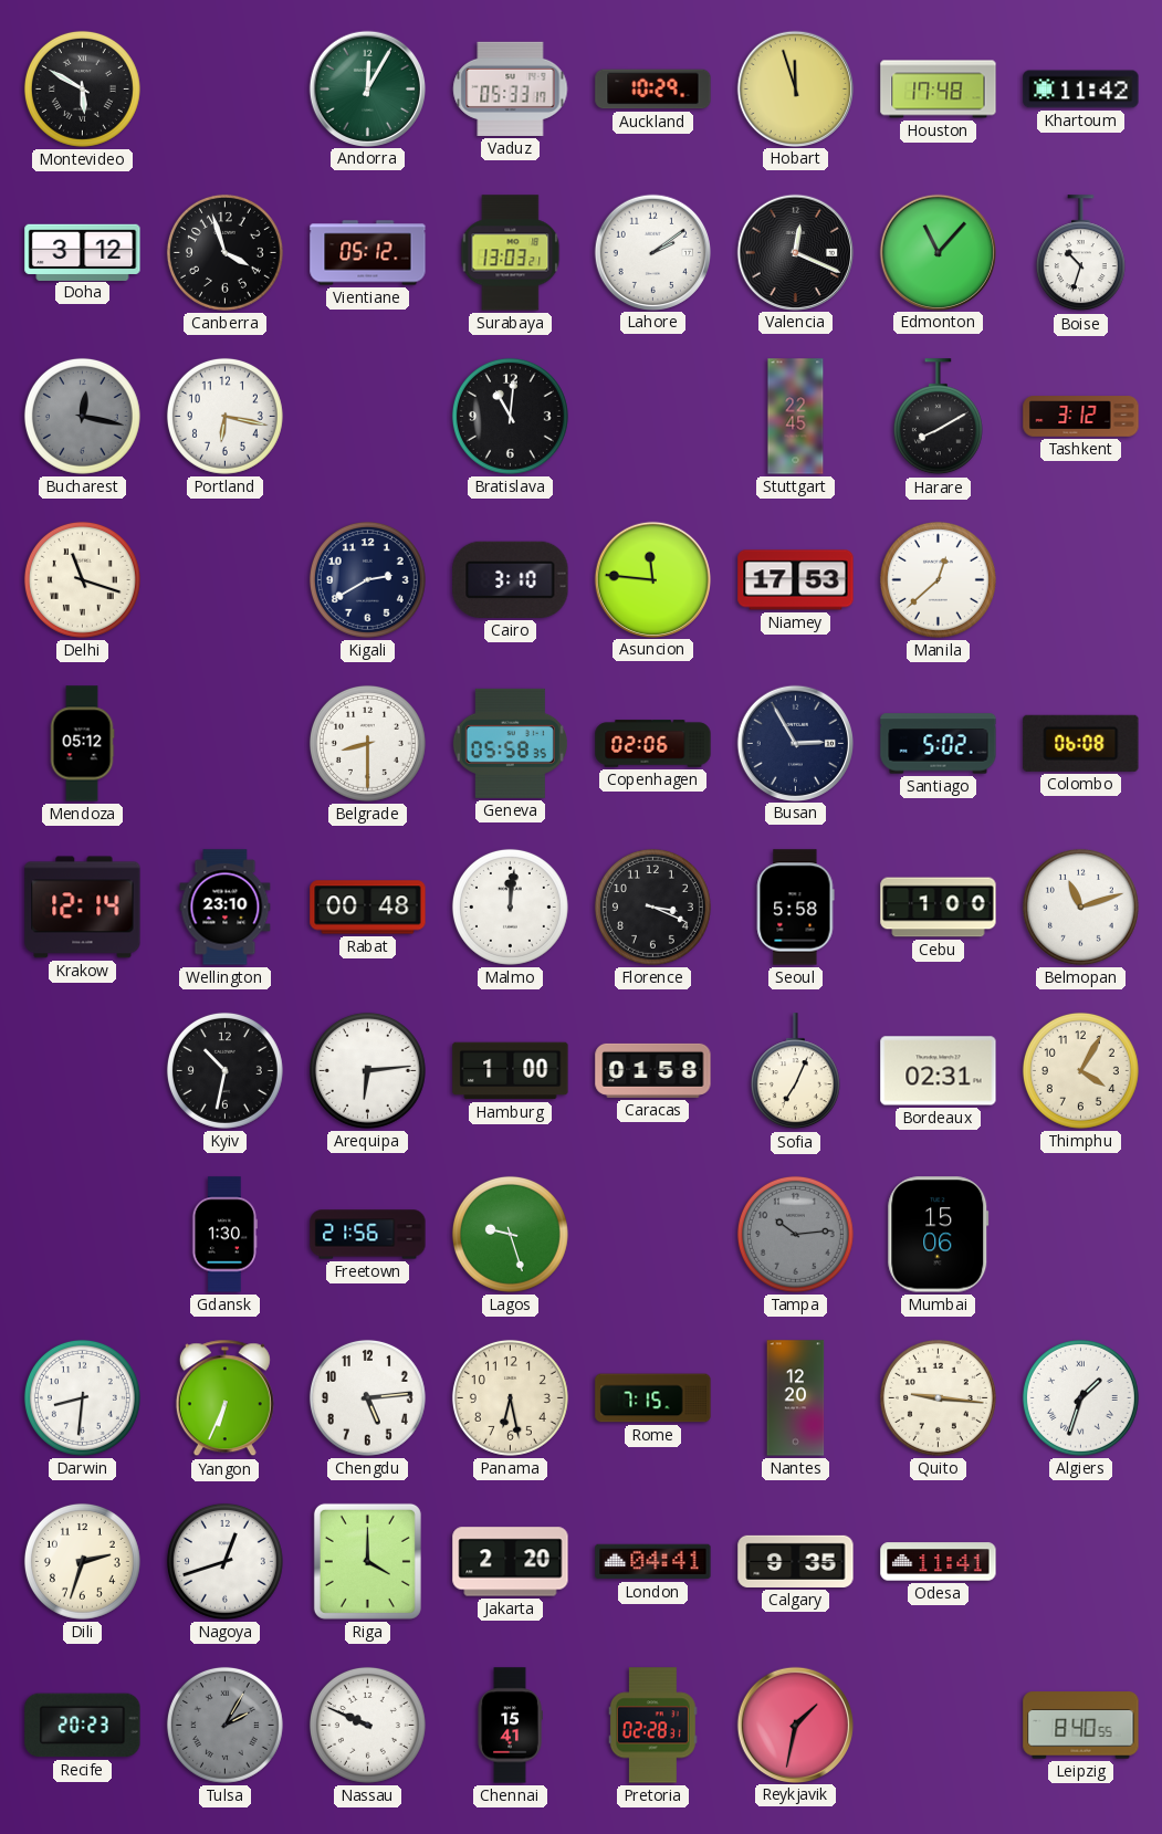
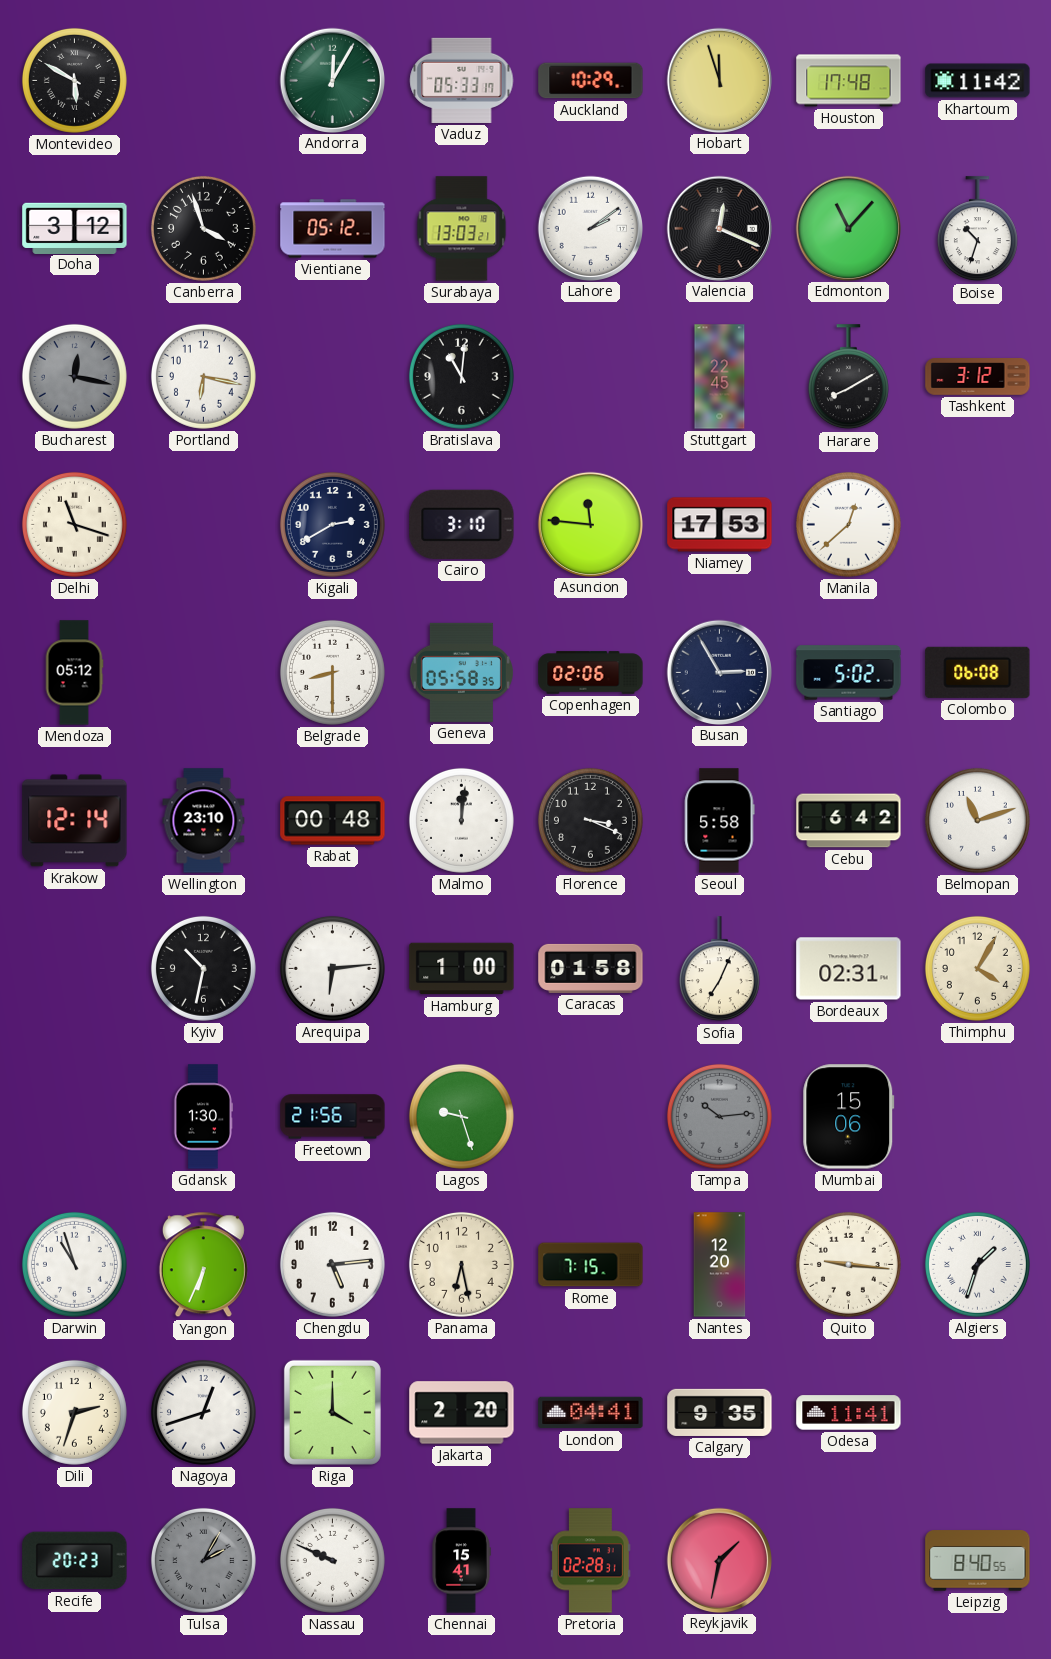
Cebu: 1:00 -> 6:42 (849, 821)
Darwin: 8:31 -> 10:57 (74, 1264)
